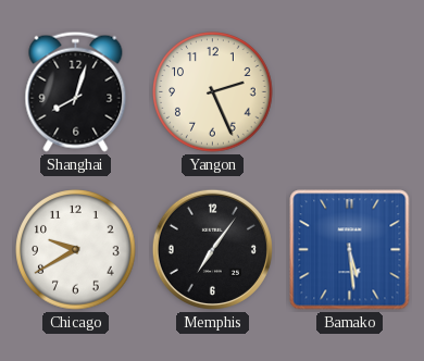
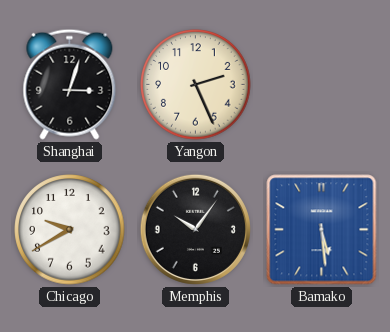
Shanghai: 8:03 -> 3:03 (70, 84)
Memphis: 7:06 -> 10:06 (195, 229)
